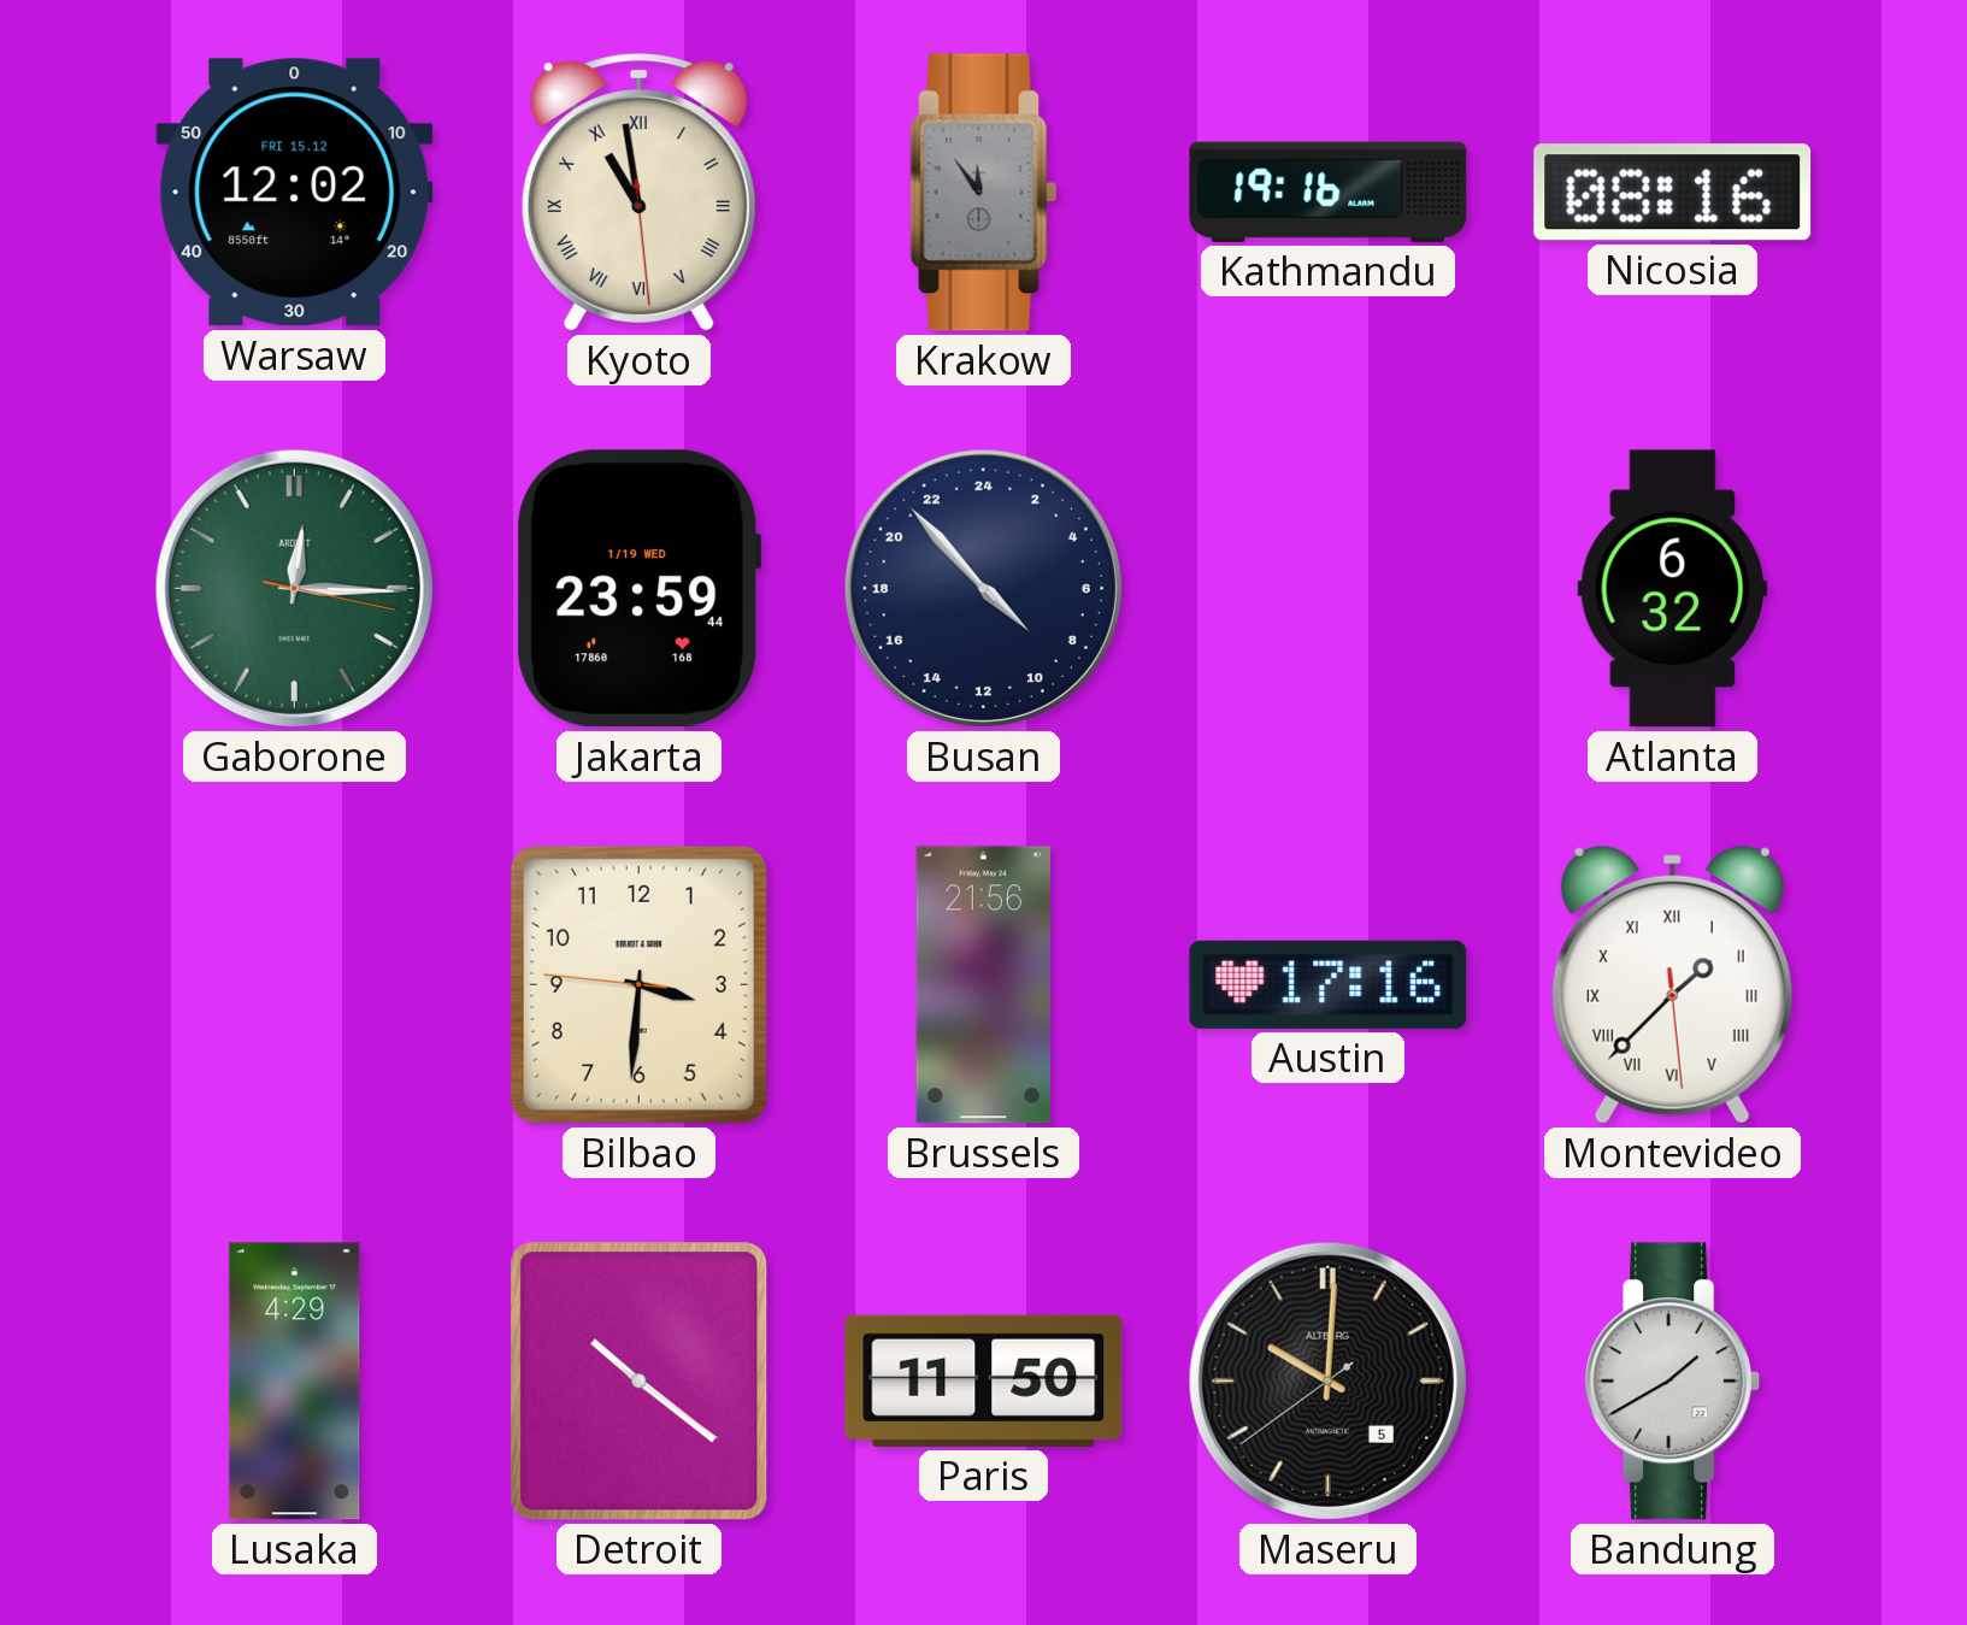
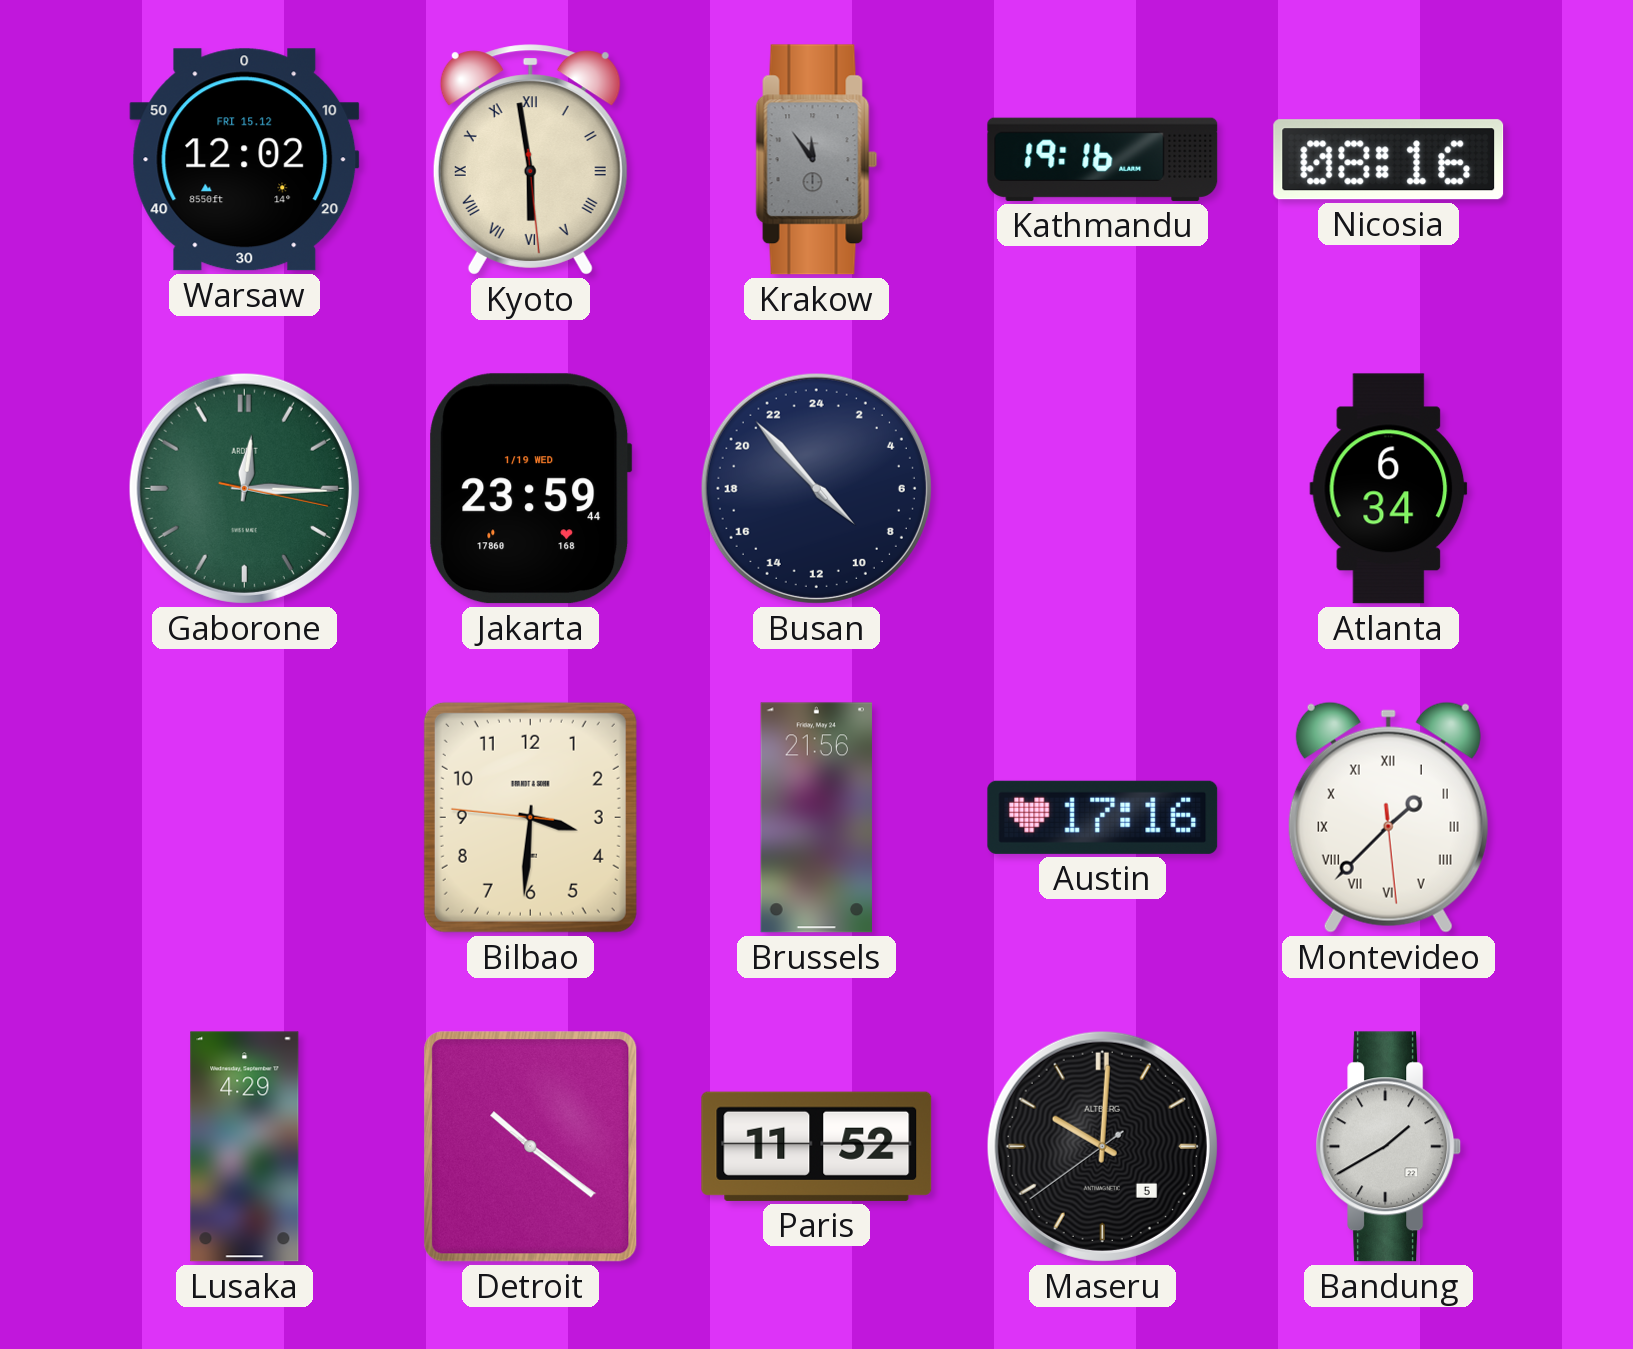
Kyoto: 10:58 -> 5:58 (530, 160)
Atlanta: 6:32 -> 6:34 (1389, 489)
Paris: 11:50 -> 11:52 (817, 1146)
